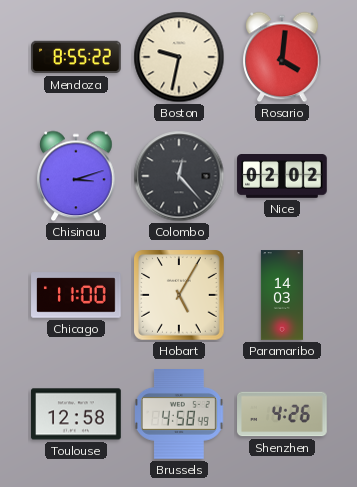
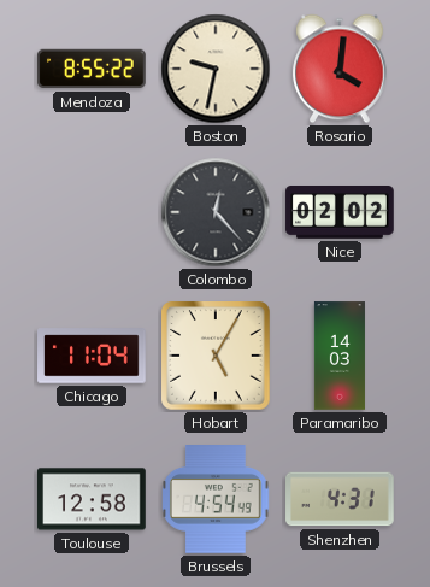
Chisinau: 3:12 -> none (76, 176)
Chicago: 11:00 -> 11:04 (92, 356)
Brussels: 4:58 -> 4:54 (217, 500)
Shenzhen: 4:26 -> 4:31 (340, 499)
